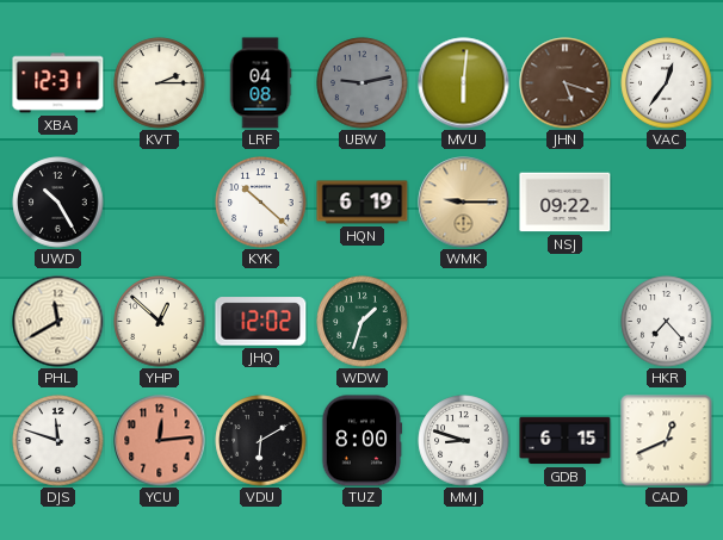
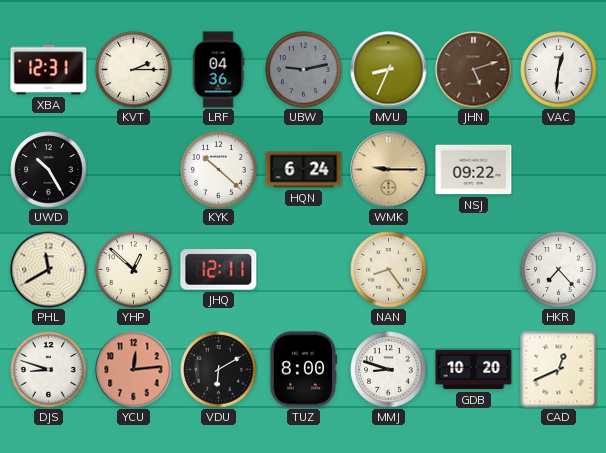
LRF: 04:08 -> 04:36 (218, 70)
MVU: 6:01 -> 8:34 (389, 70)
JHN: 5:18 -> 5:12 (474, 70)
VAC: 12:36 -> 12:31 (559, 70)
HQN: 6:19 -> 6:24 (304, 170)
JHQ: 12:02 -> 12:11 (219, 270)
WDW: 1:33 -> none (363, 322)
NAN: none -> 8:24 (389, 270)
DJS: 11:48 -> 8:48 (49, 370)
GDB: 6:15 -> 10:20 (474, 370)
